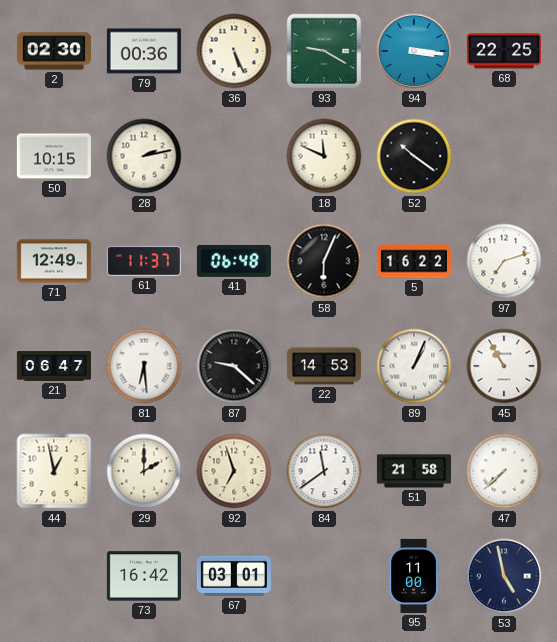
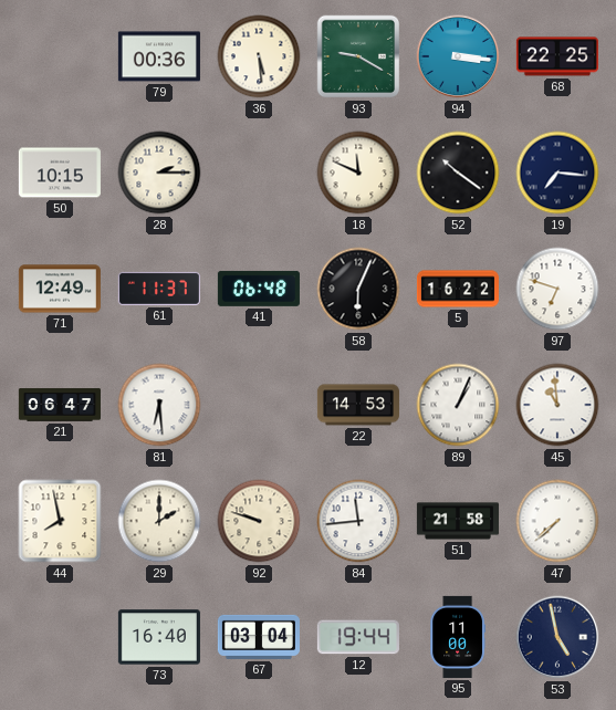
2: 02:30 -> none (54, 51)
36: 5:26 -> 5:29 (259, 56)
28: 2:13 -> 2:15 (159, 173)
19: none -> 7:16 (557, 173)
97: 7:12 -> 6:48 (557, 289)
87: 9:22 -> none (234, 366)
45: 10:55 -> 10:59 (557, 405)
44: 12:58 -> 7:58 (60, 521)
92: 6:57 -> 9:48 (259, 521)
84: 11:39 -> 11:44 (358, 521)
73: 16:42 -> 16:40 (159, 637)
67: 03:01 -> 03:04 (259, 637)
12: none -> 19:44 (358, 637)
